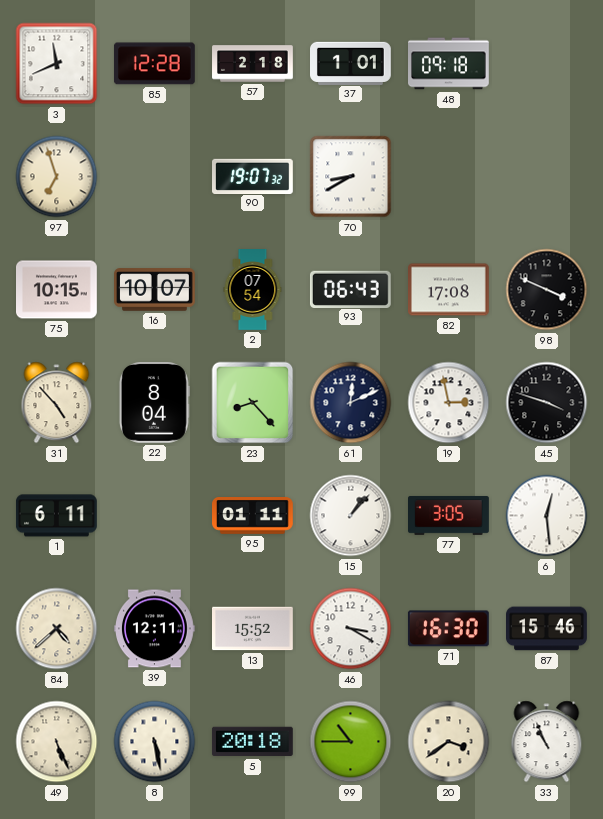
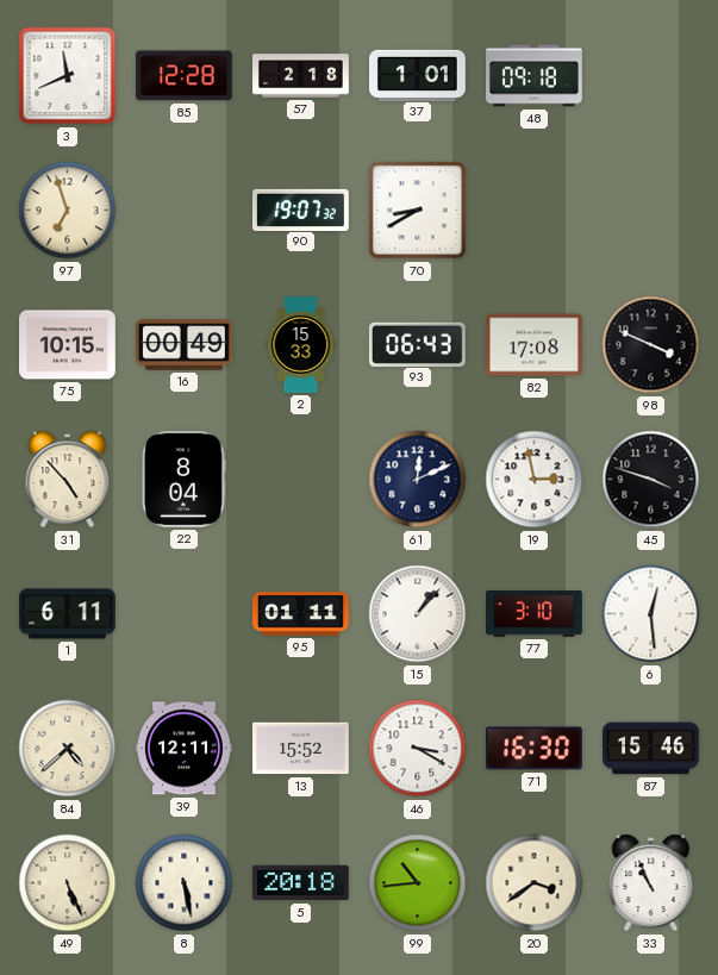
16: 10:07 -> 00:49 (185, 345)
2: 07:54 -> 15:33 (301, 345)
23: 8:23 -> none (253, 403)
77: 3:05 -> 3:10 (535, 613)
99: 10:45 -> 10:44 (418, 883)
